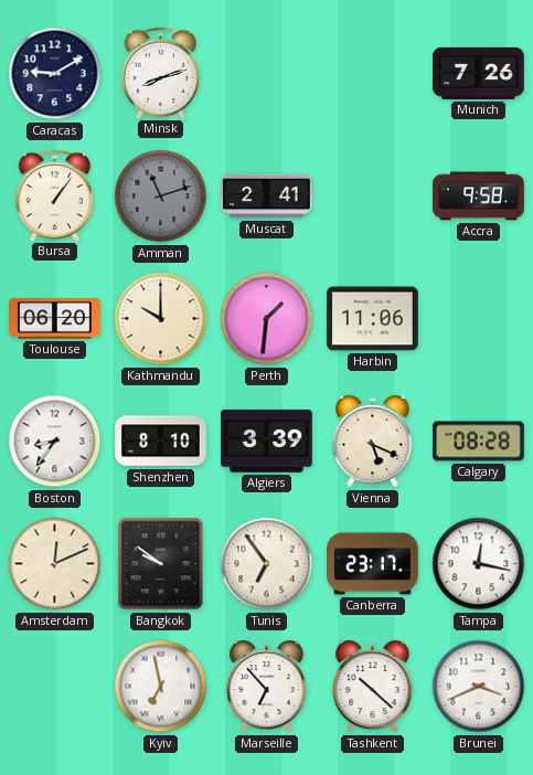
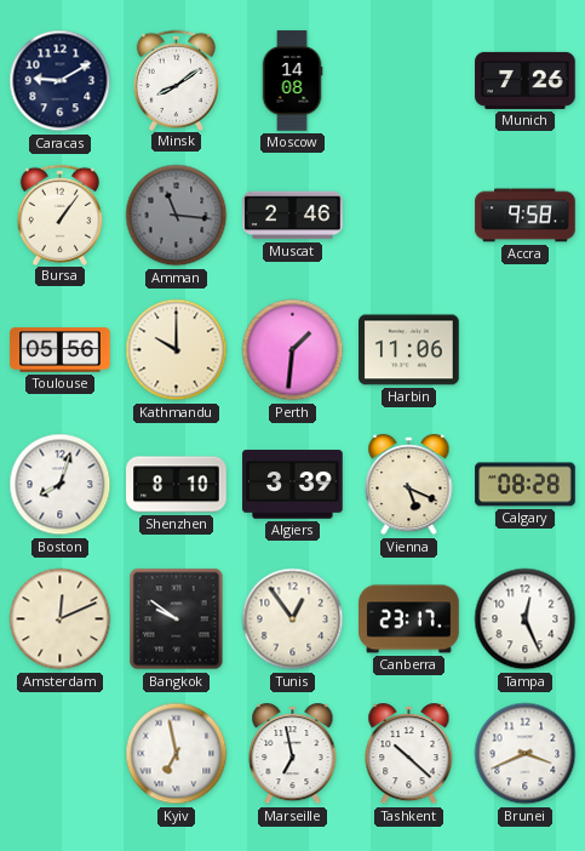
Minsk: 8:12 -> 8:09 (177, 80)
Moscow: none -> 14:08 (292, 81)
Amman: 11:12 -> 11:16 (177, 216)
Muscat: 2:41 -> 2:46 (293, 216)
Toulouse: 06:20 -> 05:56 (61, 350)
Boston: 8:36 -> 8:03 (61, 485)
Tunis: 6:54 -> 12:54 (293, 619)
Tampa: 12:17 -> 12:26 (526, 619)
Marseille: 6:53 -> 6:58 (293, 755)
